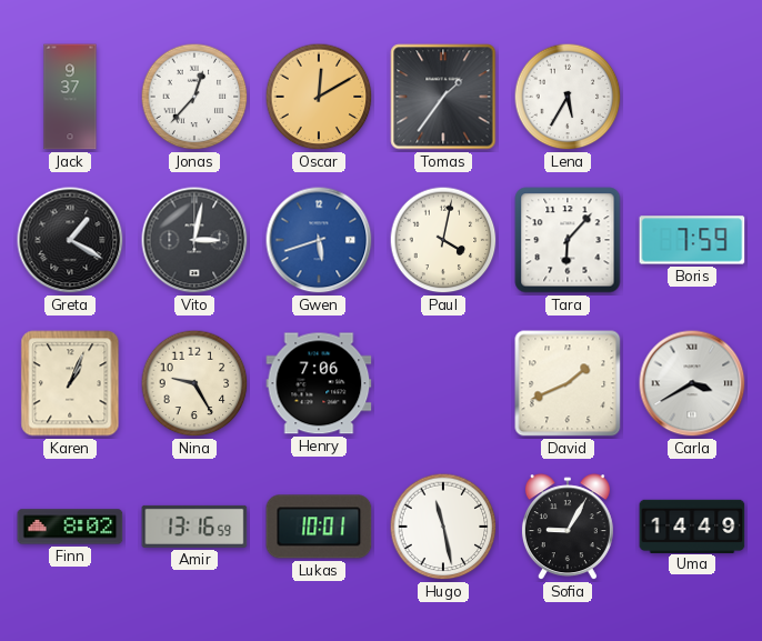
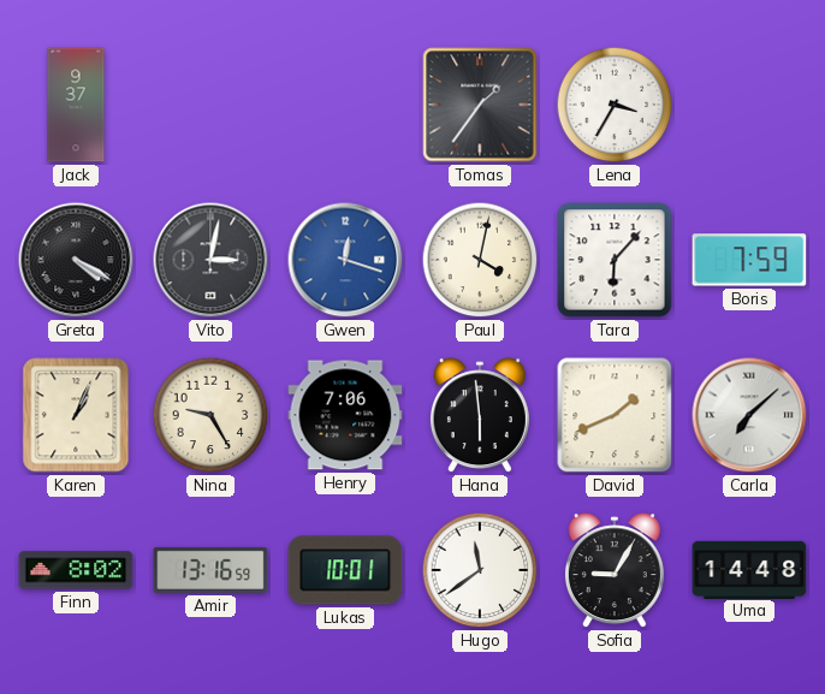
Jonas: 12:37 -> none (194, 97)
Oscar: 12:10 -> none (319, 97)
Lena: 5:35 -> 3:35 (615, 105)
Greta: 1:20 -> 4:20 (76, 260)
Gwen: 5:42 -> 12:18 (345, 260)
Hana: none -> 5:59 (480, 416)
Carla: 3:40 -> 7:08 (749, 415)
Hugo: 11:28 -> 11:39 (480, 570)
Uma: 14:49 -> 14:48 (749, 569)
